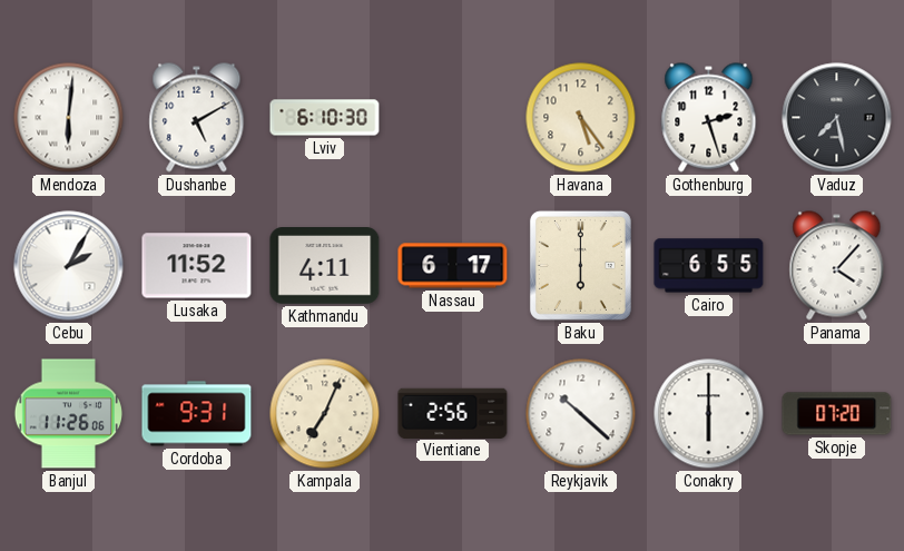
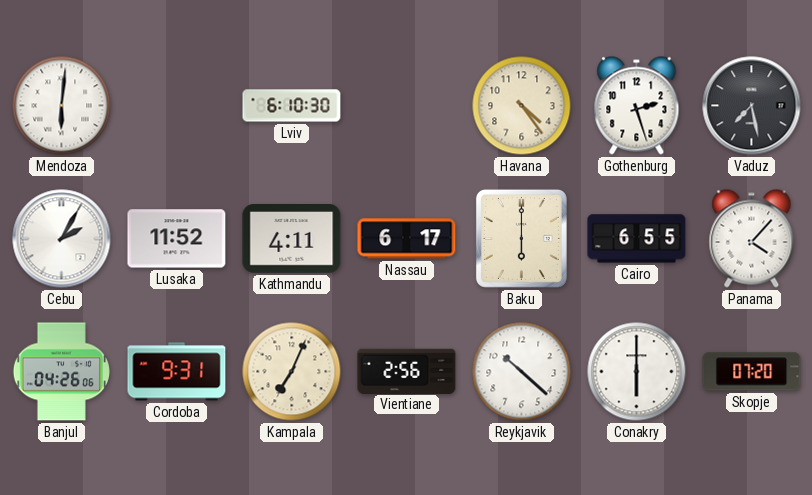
Dushanbe: 5:10 -> none (197, 118)
Havana: 5:24 -> 4:24 (522, 106)
Banjul: 11:26 -> 04:26 (61, 372)
